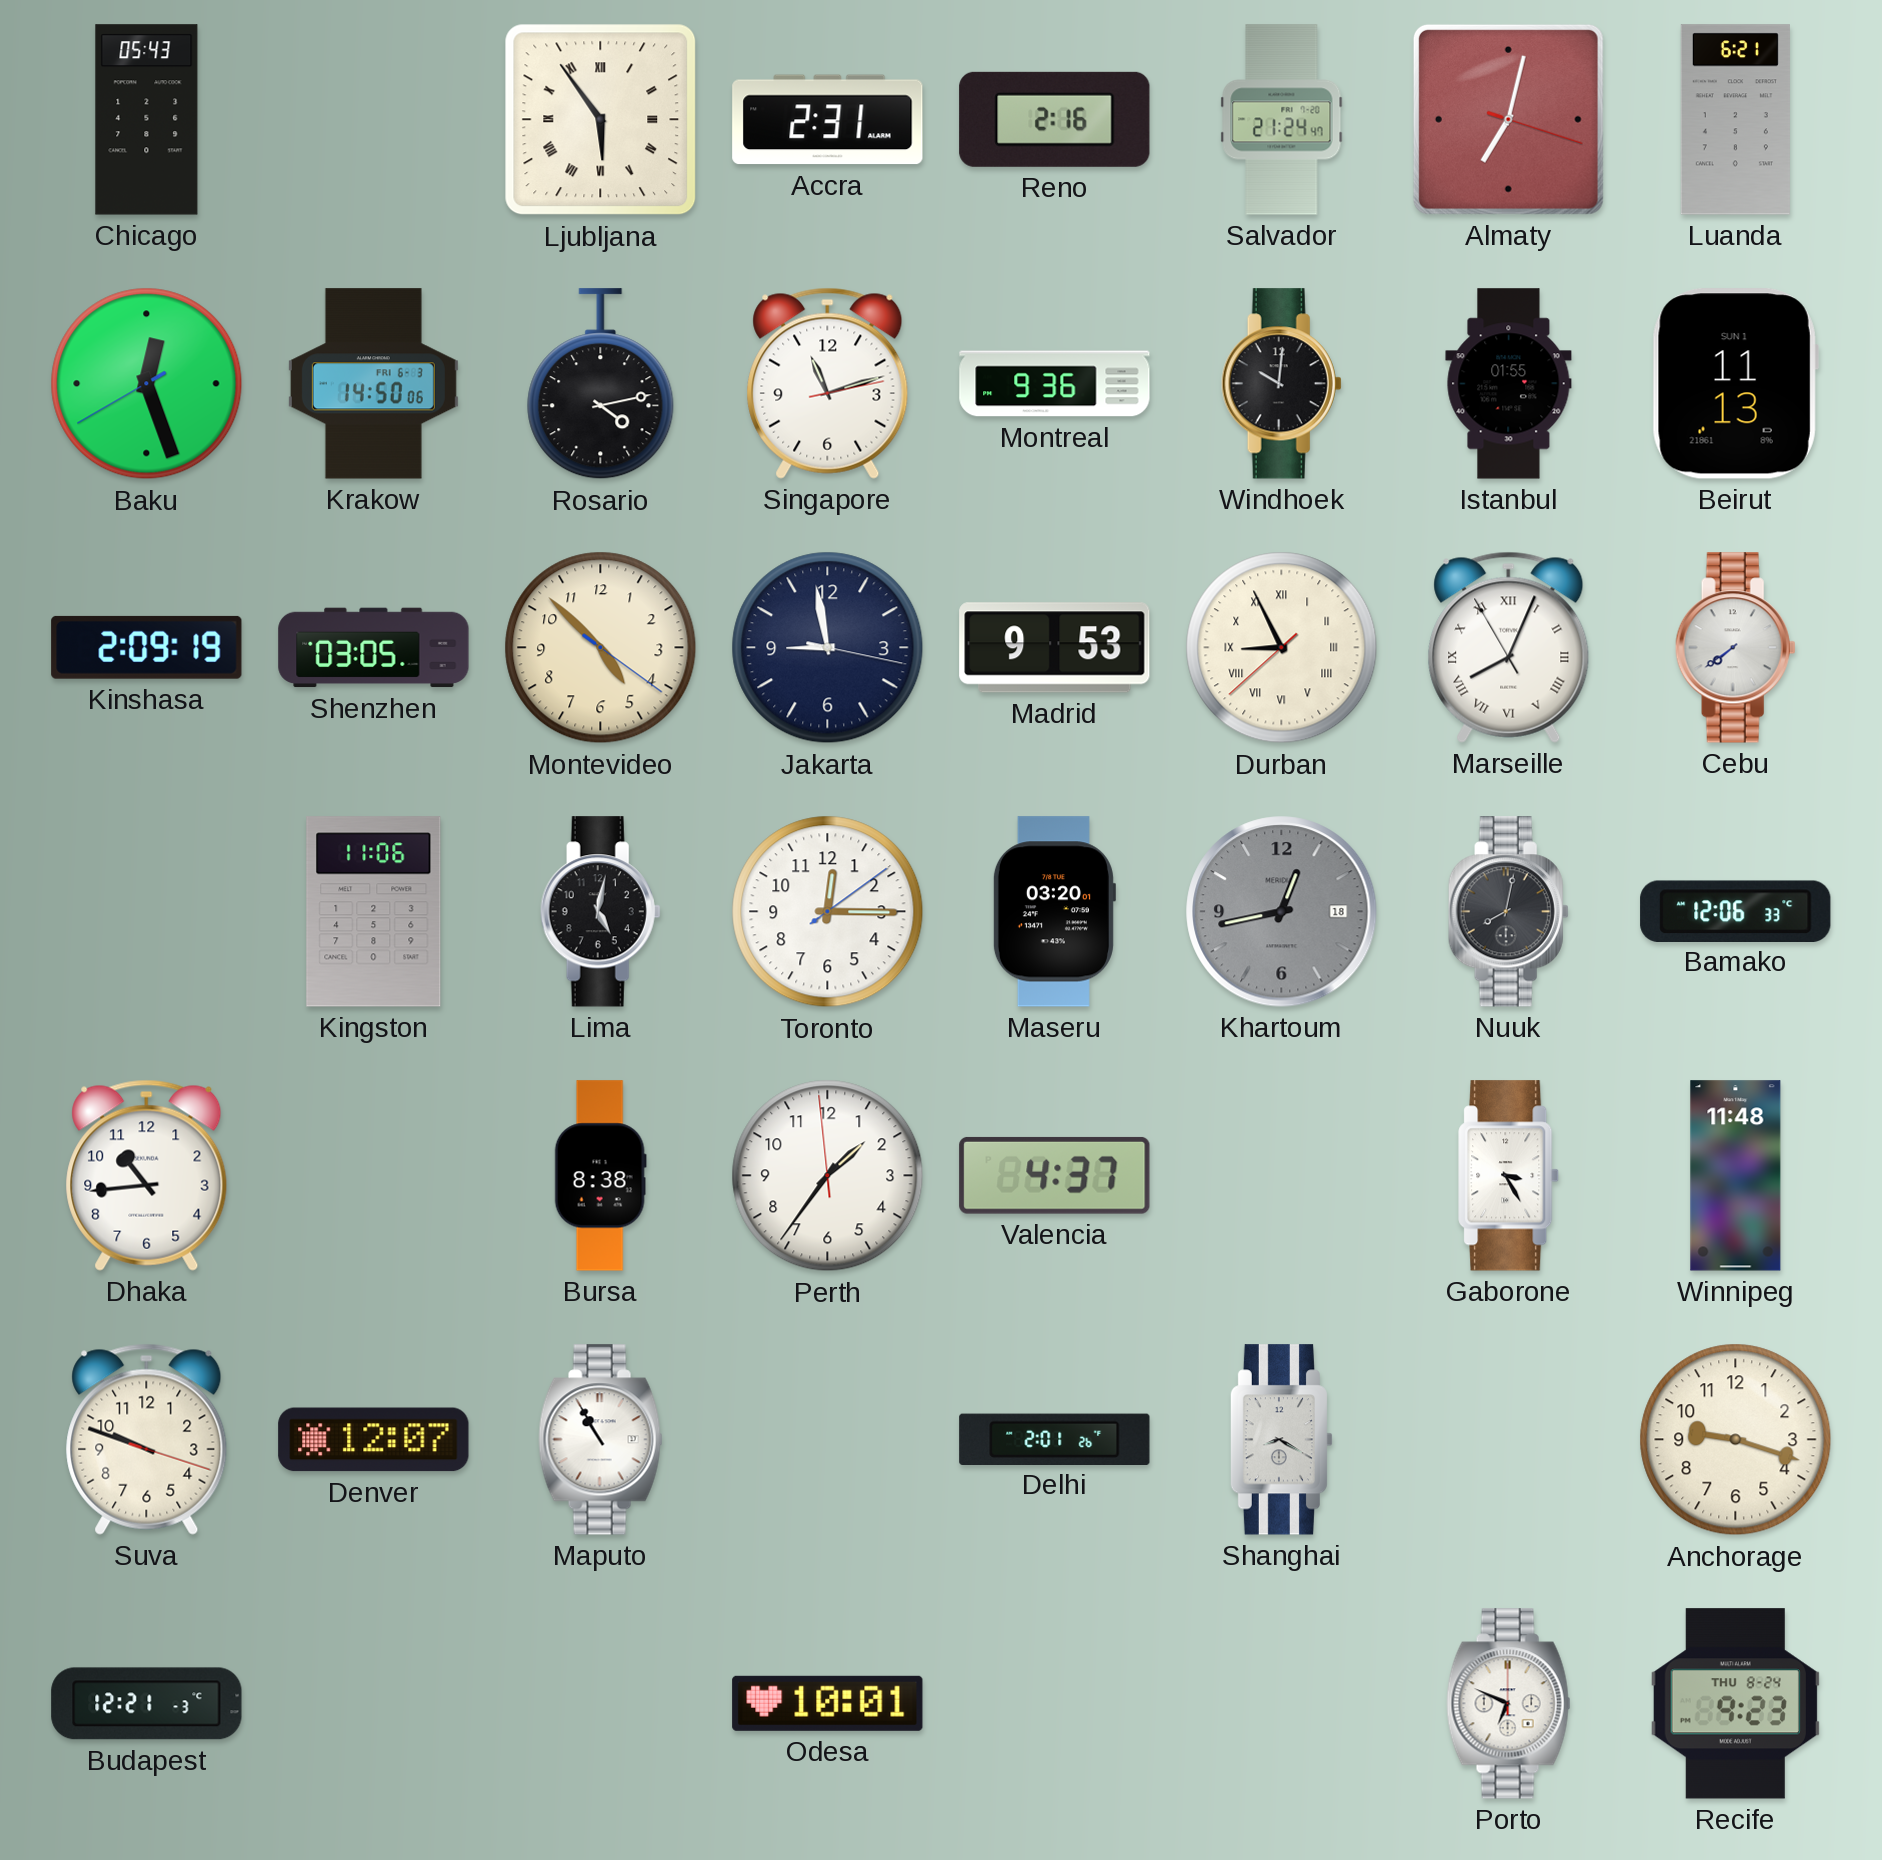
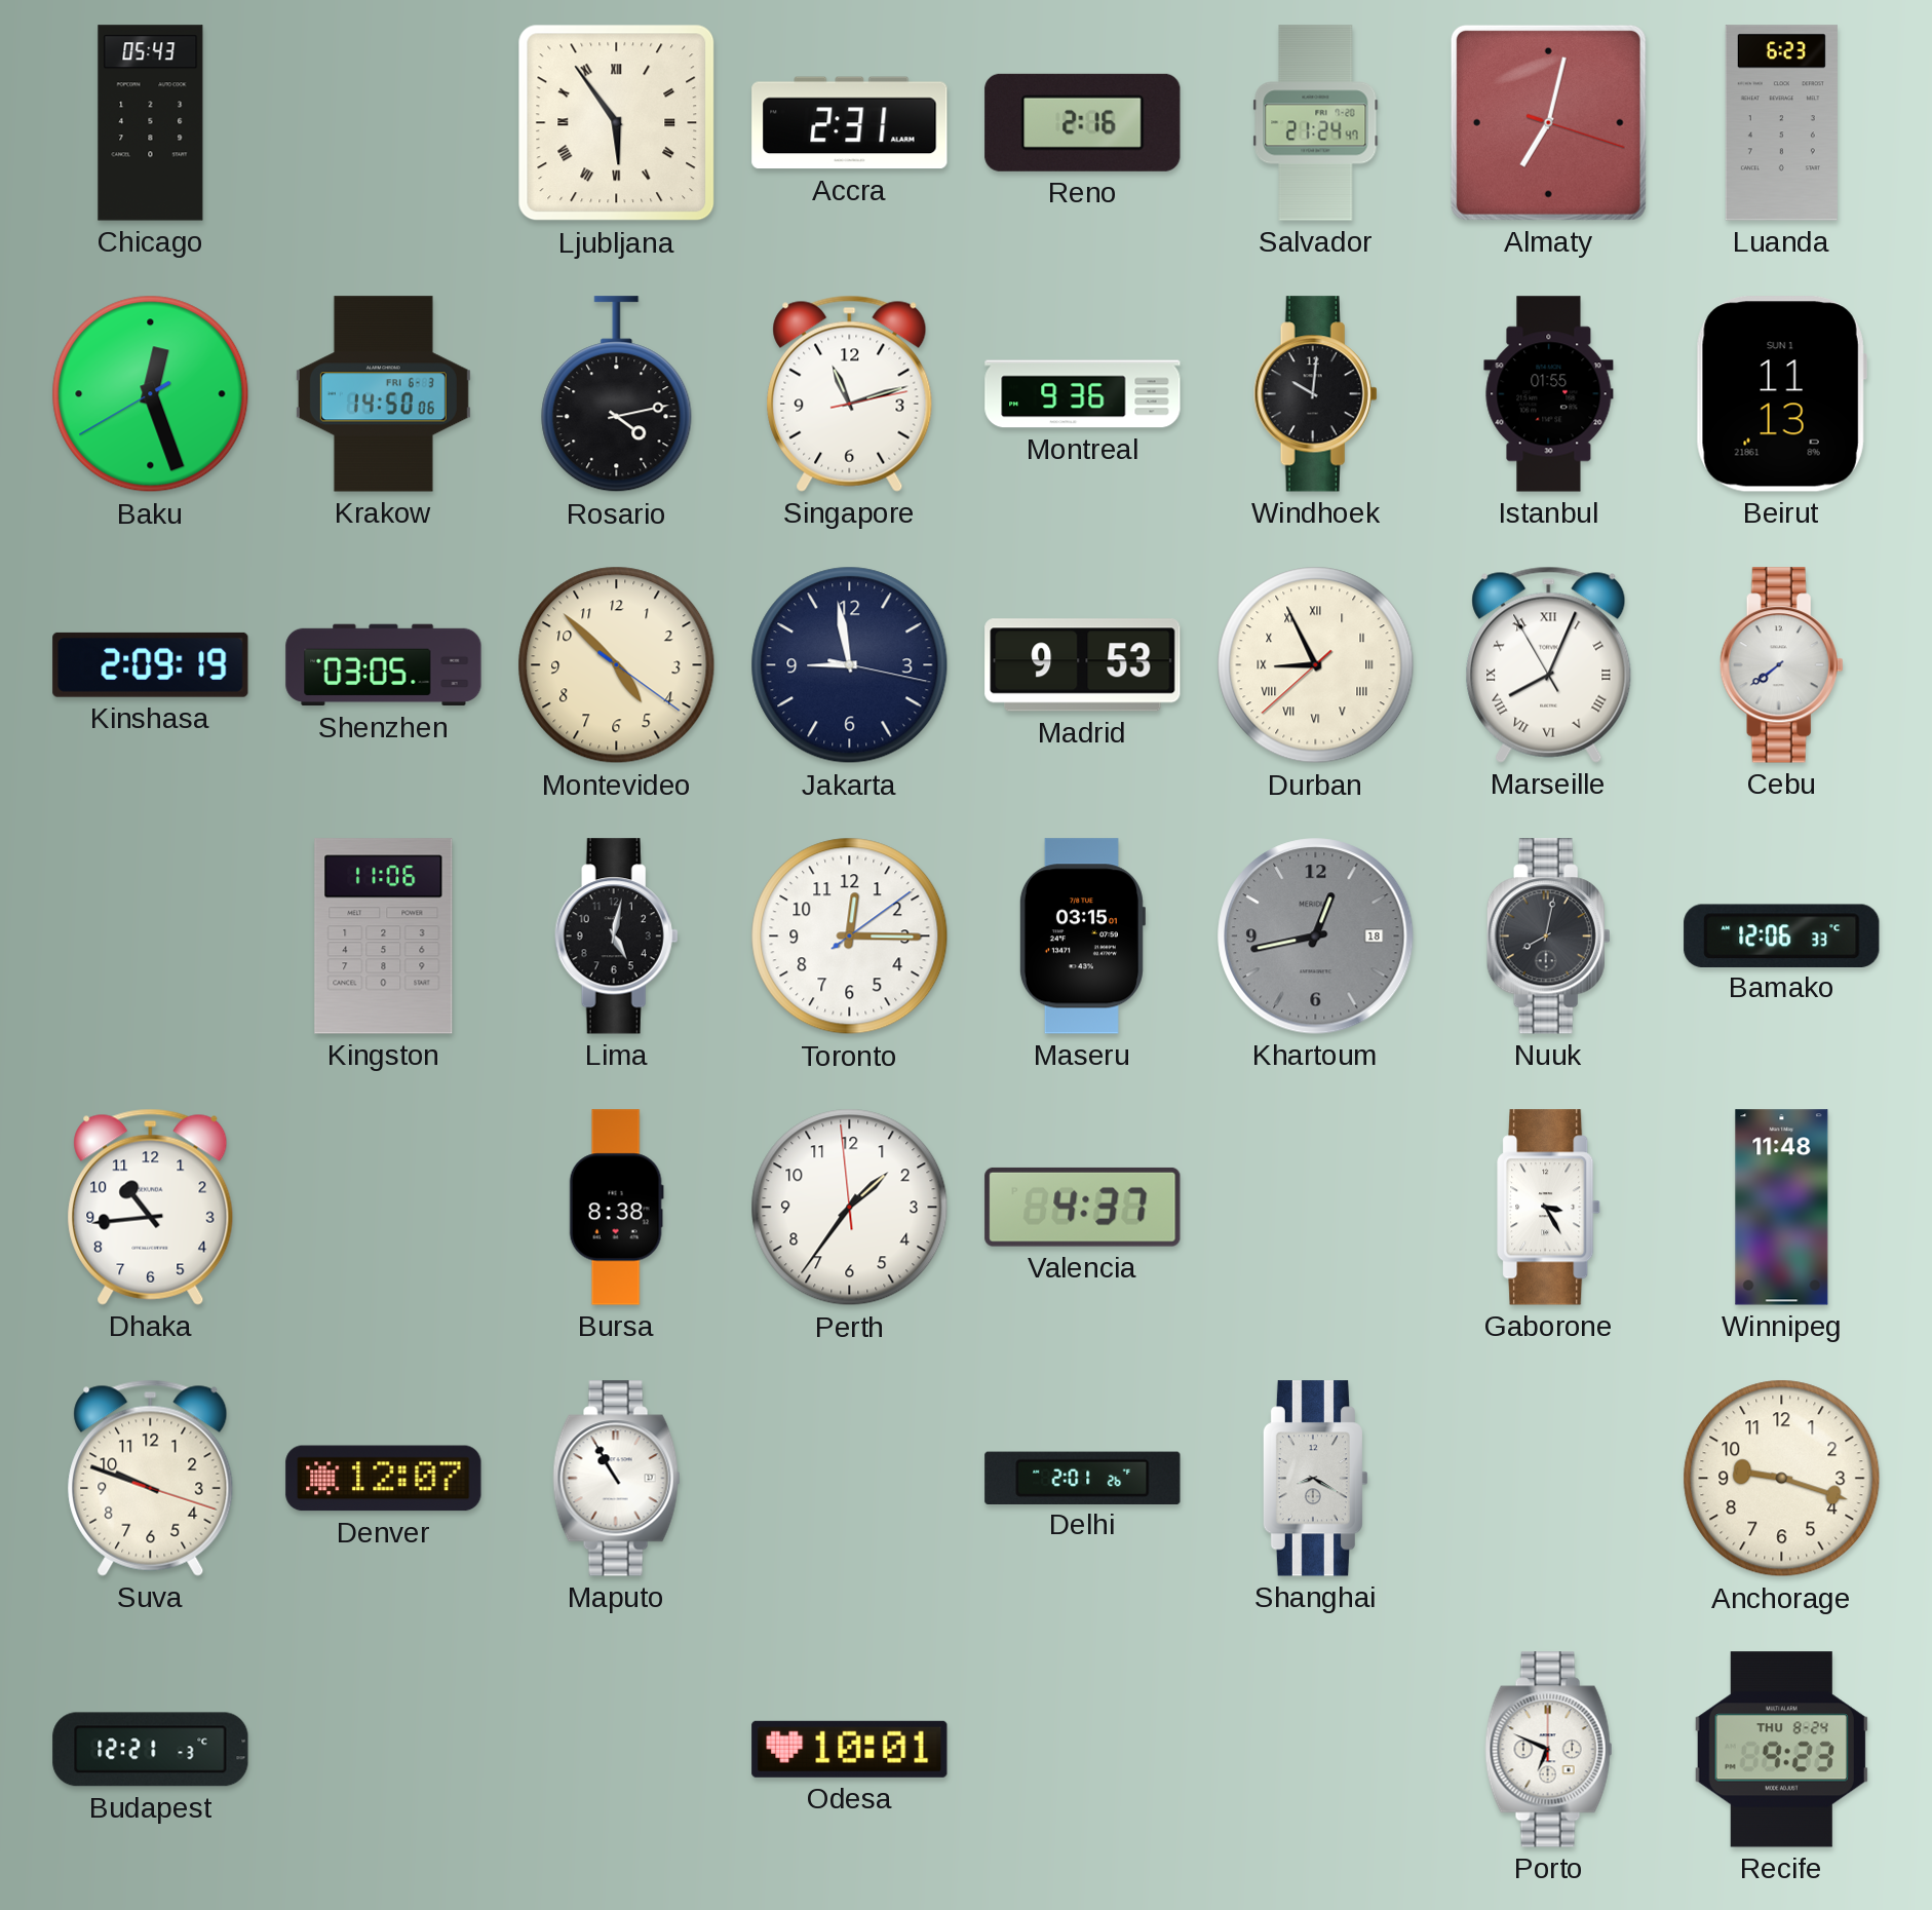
Luanda: 6:21 -> 6:23 (1781, 123)
Maseru: 03:20 -> 03:15 (1082, 937)
